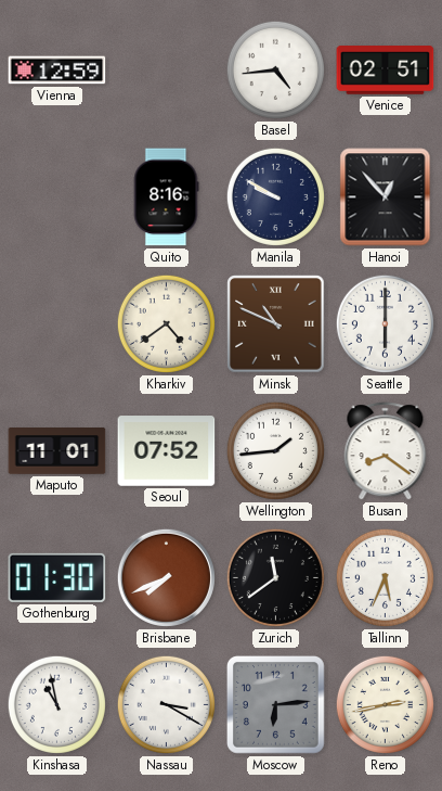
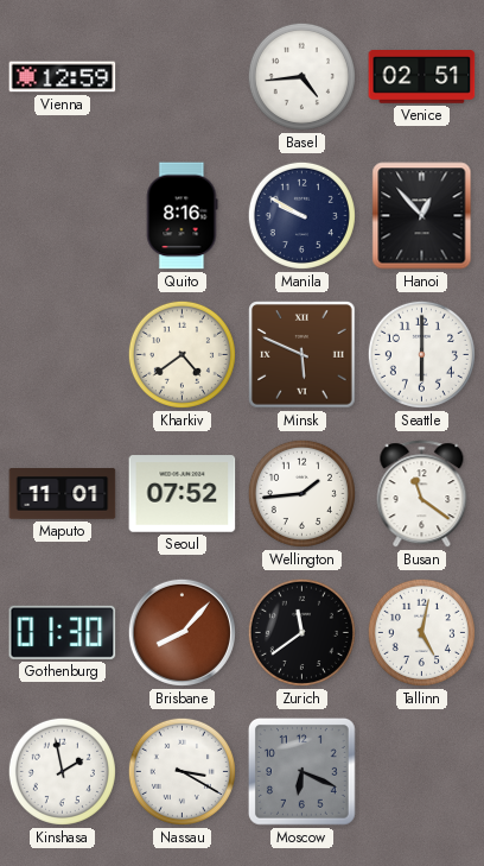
Minsk: 10:49 -> 5:49 (302, 355)
Busan: 8:21 -> 11:21 (422, 494)
Brisbane: 7:41 -> 8:07 (181, 632)
Tallinn: 5:34 -> 5:02 (421, 632)
Kinshasa: 10:58 -> 1:58 (62, 771)
Moscow: 6:14 -> 6:19 (301, 771)
Reno: 2:43 -> none (385, 704)
